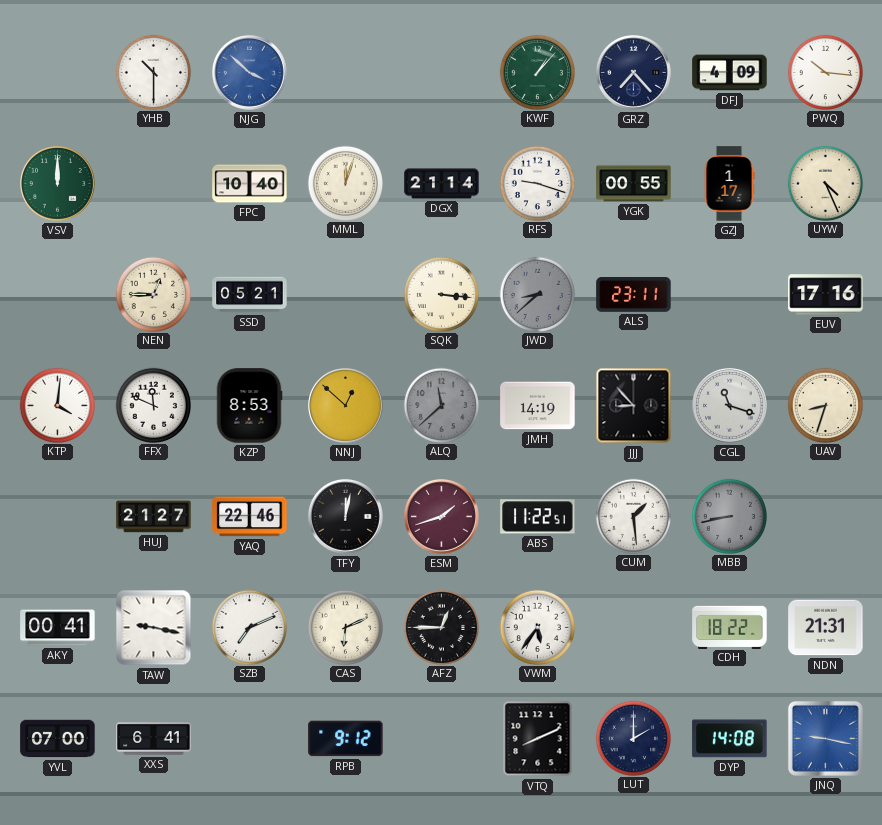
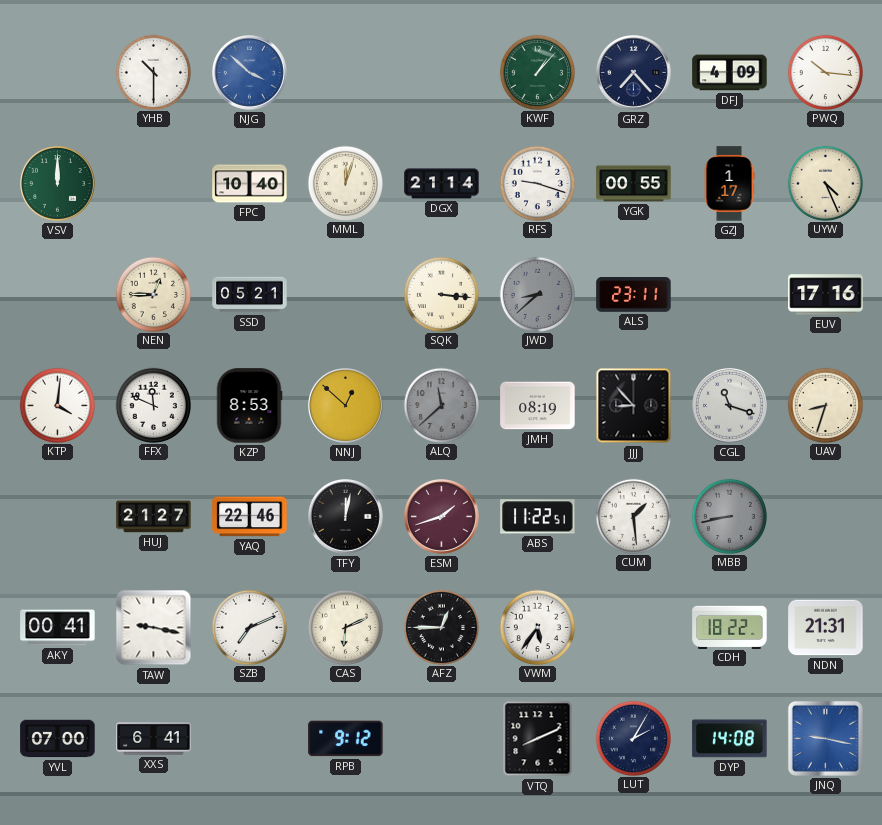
JMH: 14:19 -> 08:19 (538, 406)
LUT: 2:00 -> 2:05 (633, 738)
